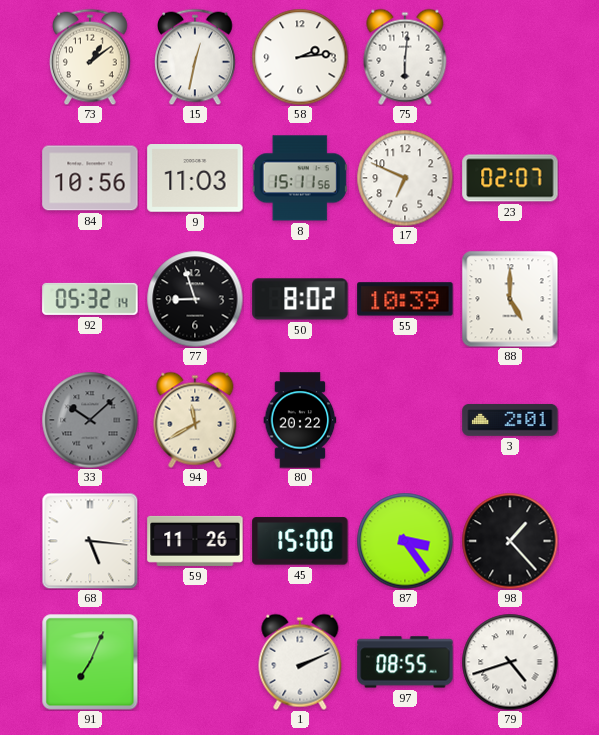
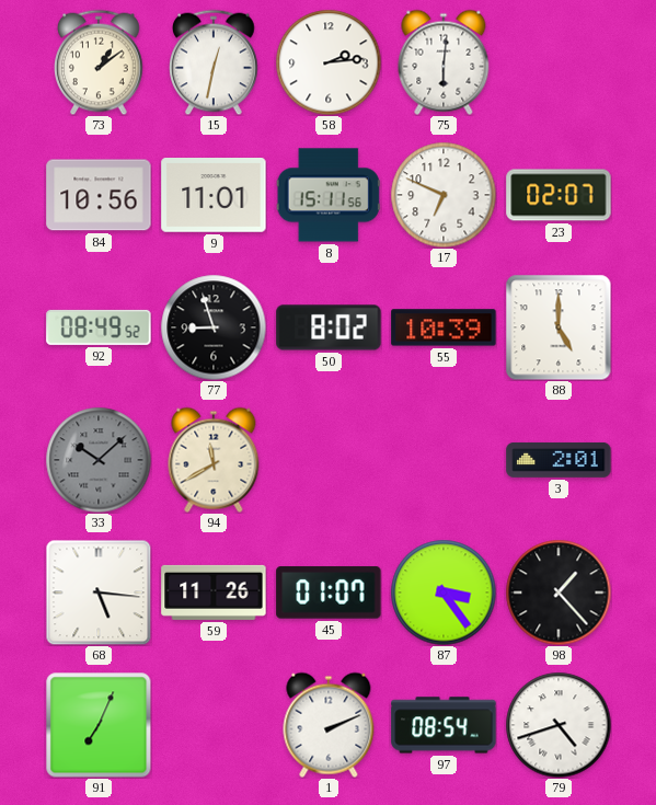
9: 11:03 -> 11:01 (214, 196)
92: 05:32 -> 08:49 (99, 327)
80: 20:22 -> none (300, 420)
45: 15:00 -> 01:07 (329, 593)
97: 08:55 -> 08:54 (444, 725)
